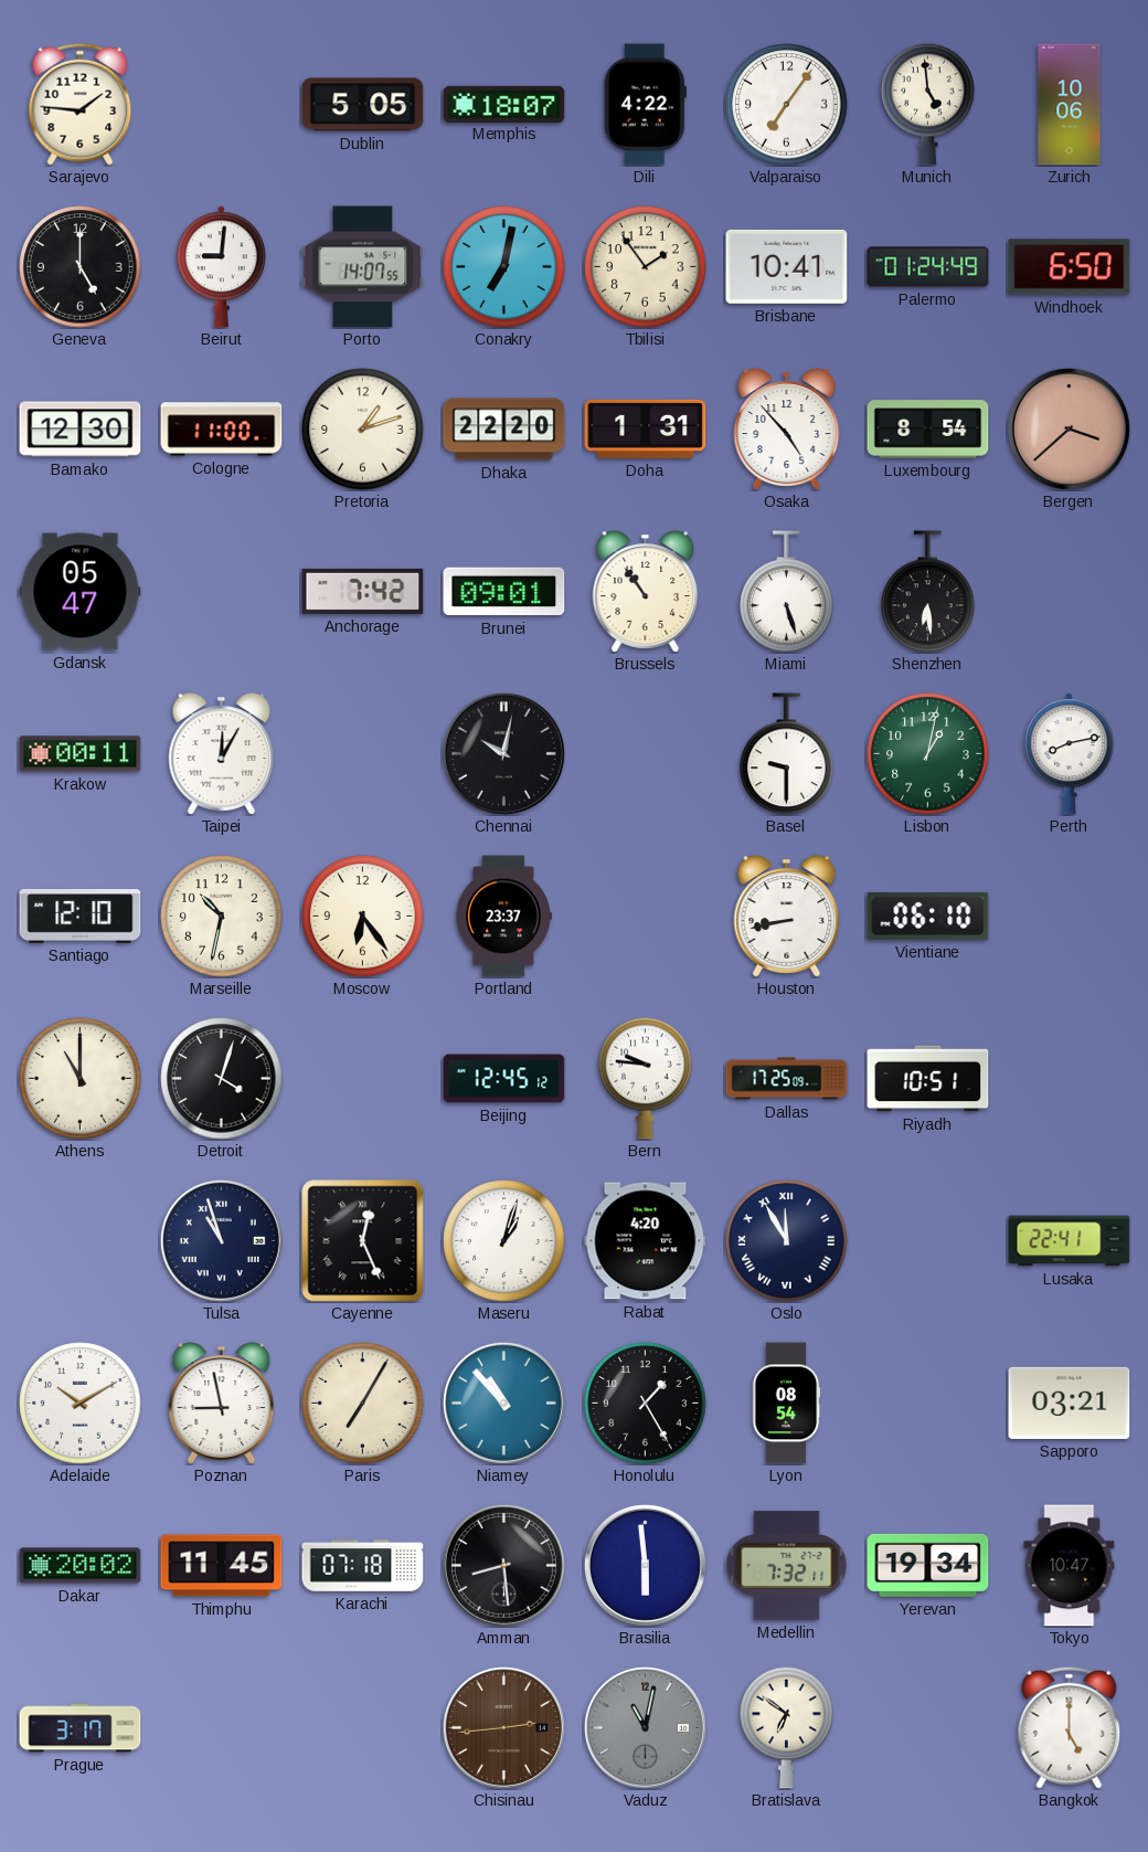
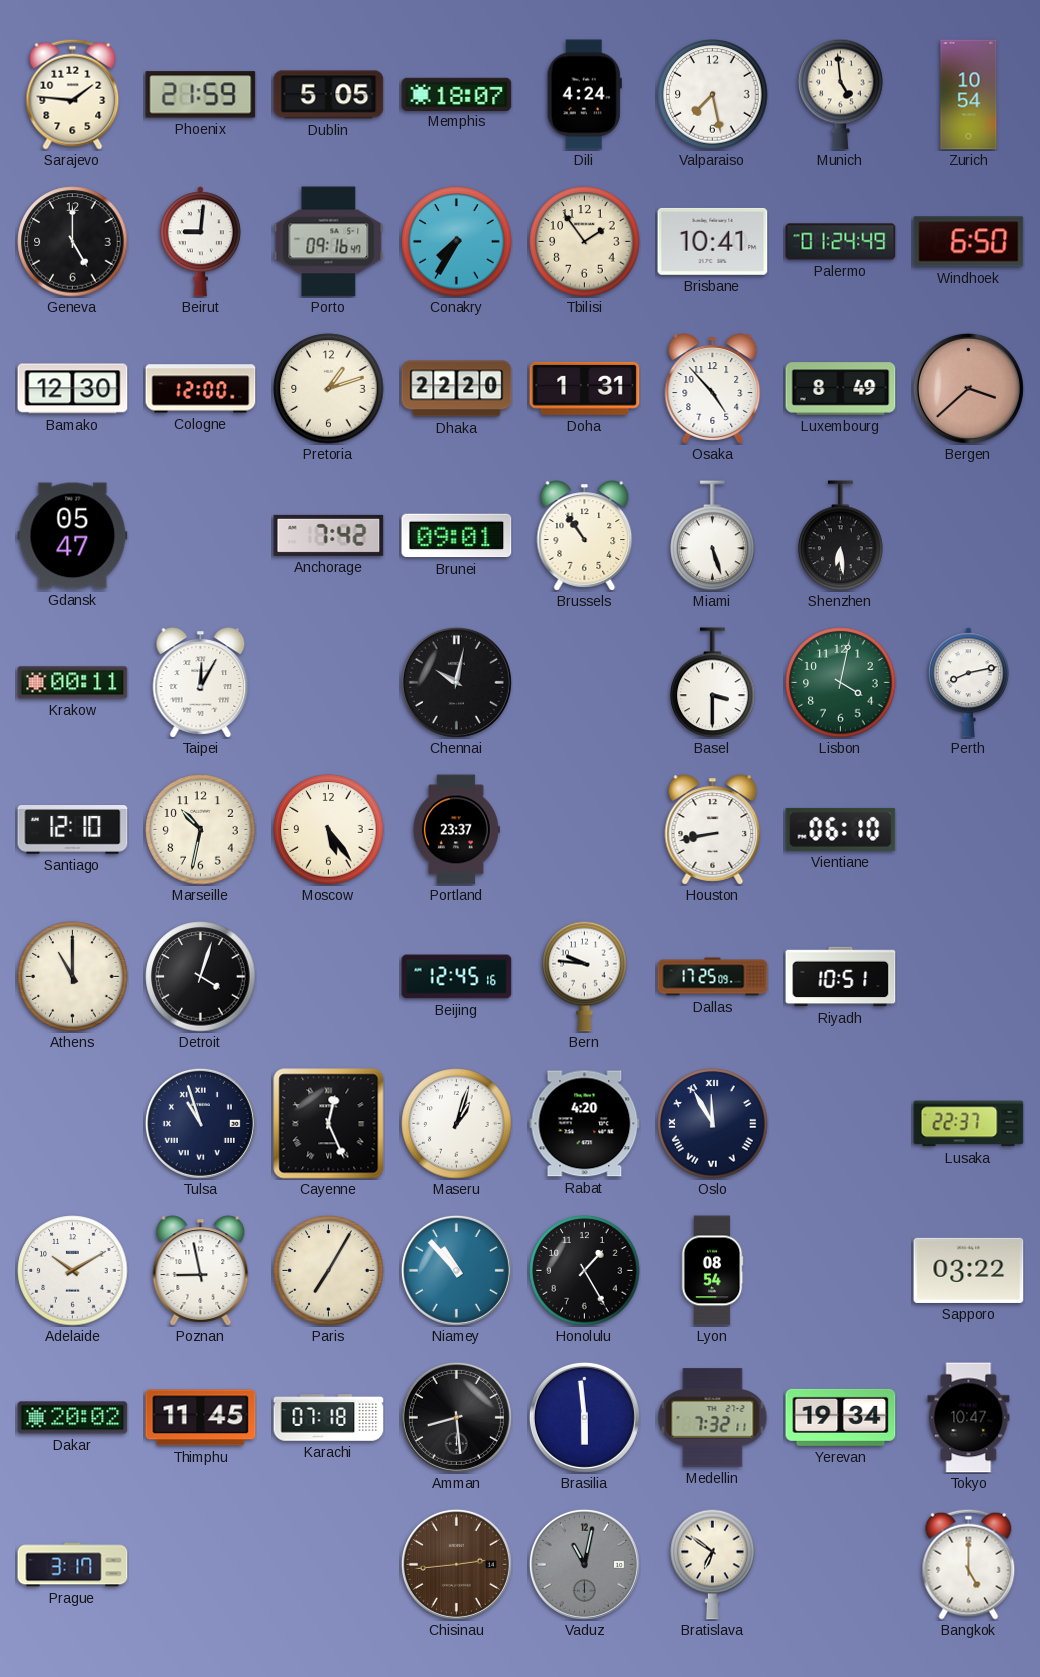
Phoenix: none -> 21:59 (201, 95)
Dili: 4:22 -> 4:24 (584, 95)
Valparaiso: 7:06 -> 7:28 (713, 95)
Zurich: 10:06 -> 10:54 (969, 95)
Porto: 14:07 -> 09:16 (329, 242)
Conakry: 7:02 -> 7:35 (457, 242)
Cologne: 11:00 -> 12:00 (201, 389)
Luxembourg: 8:54 -> 8:49 (841, 389)
Basel: 9:30 -> 3:30 (713, 683)
Lisbon: 1:02 -> 4:02 (841, 683)
Moscow: 6:24 -> 5:24 (329, 830)
Beijing: 12:45:12 -> 12:45:16 (457, 977)
Lusaka: 22:41 -> 22:37 (969, 1124)
Sapporo: 03:21 -> 03:22 (969, 1270)
